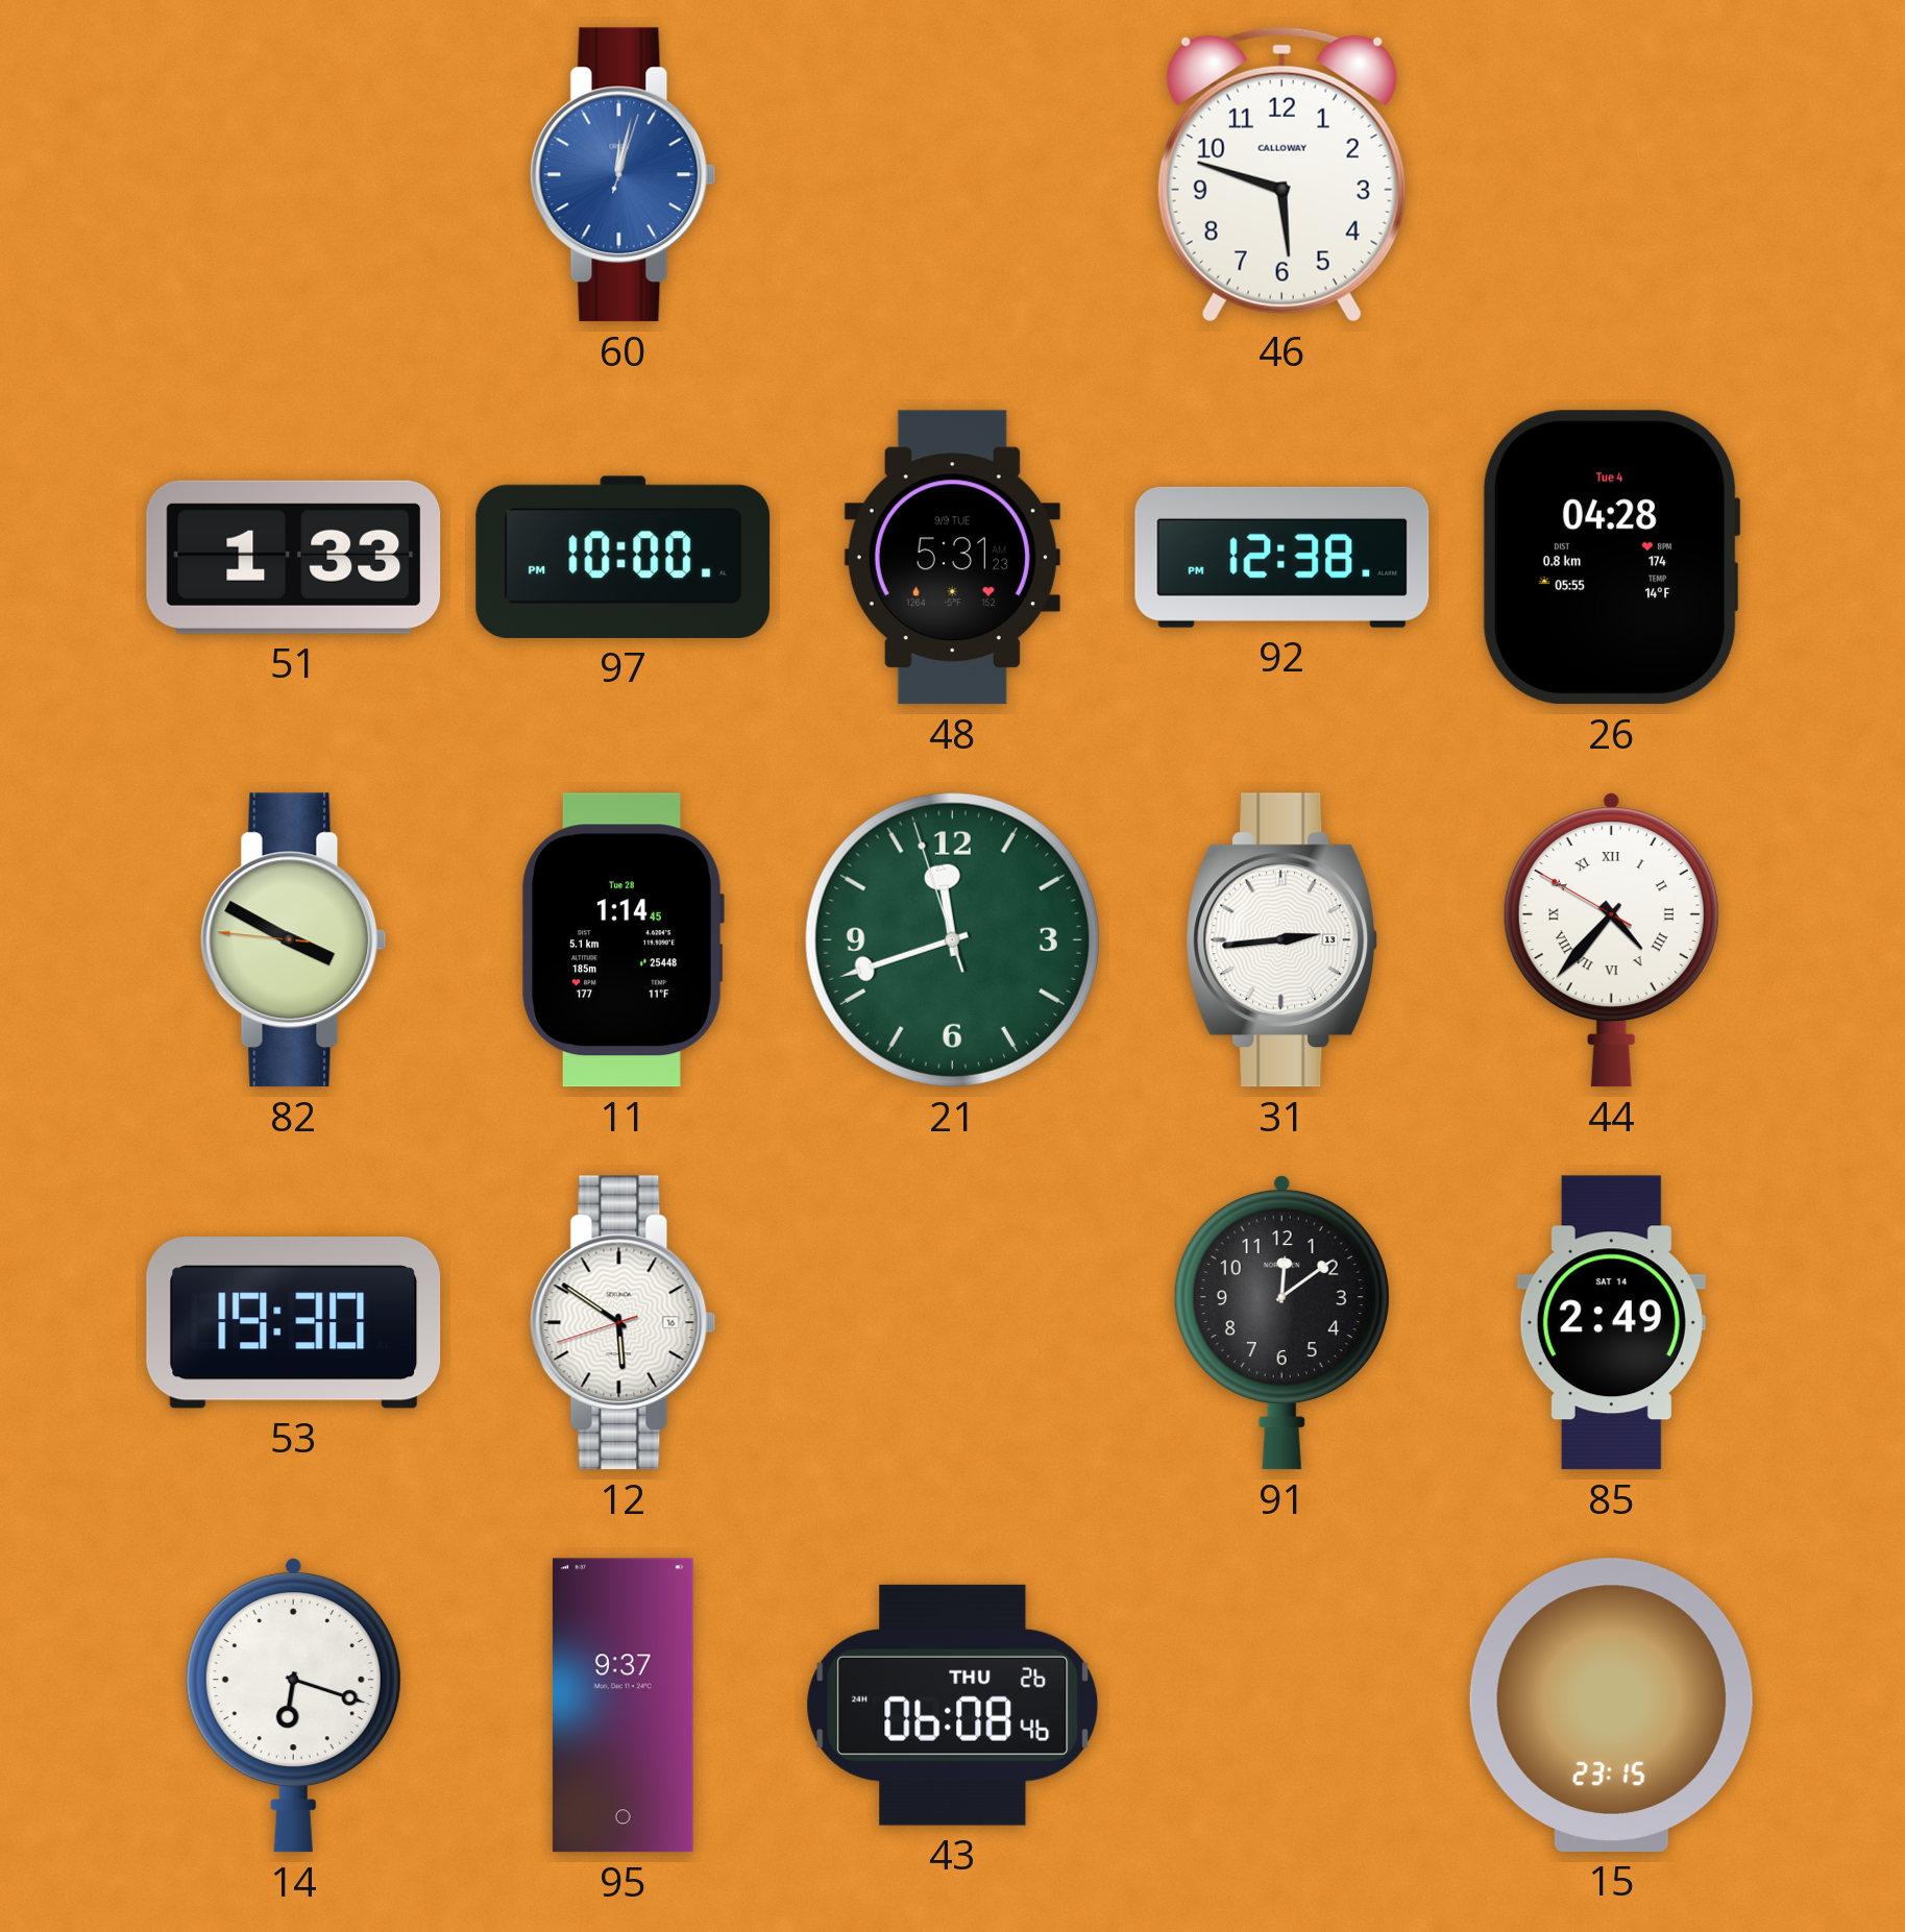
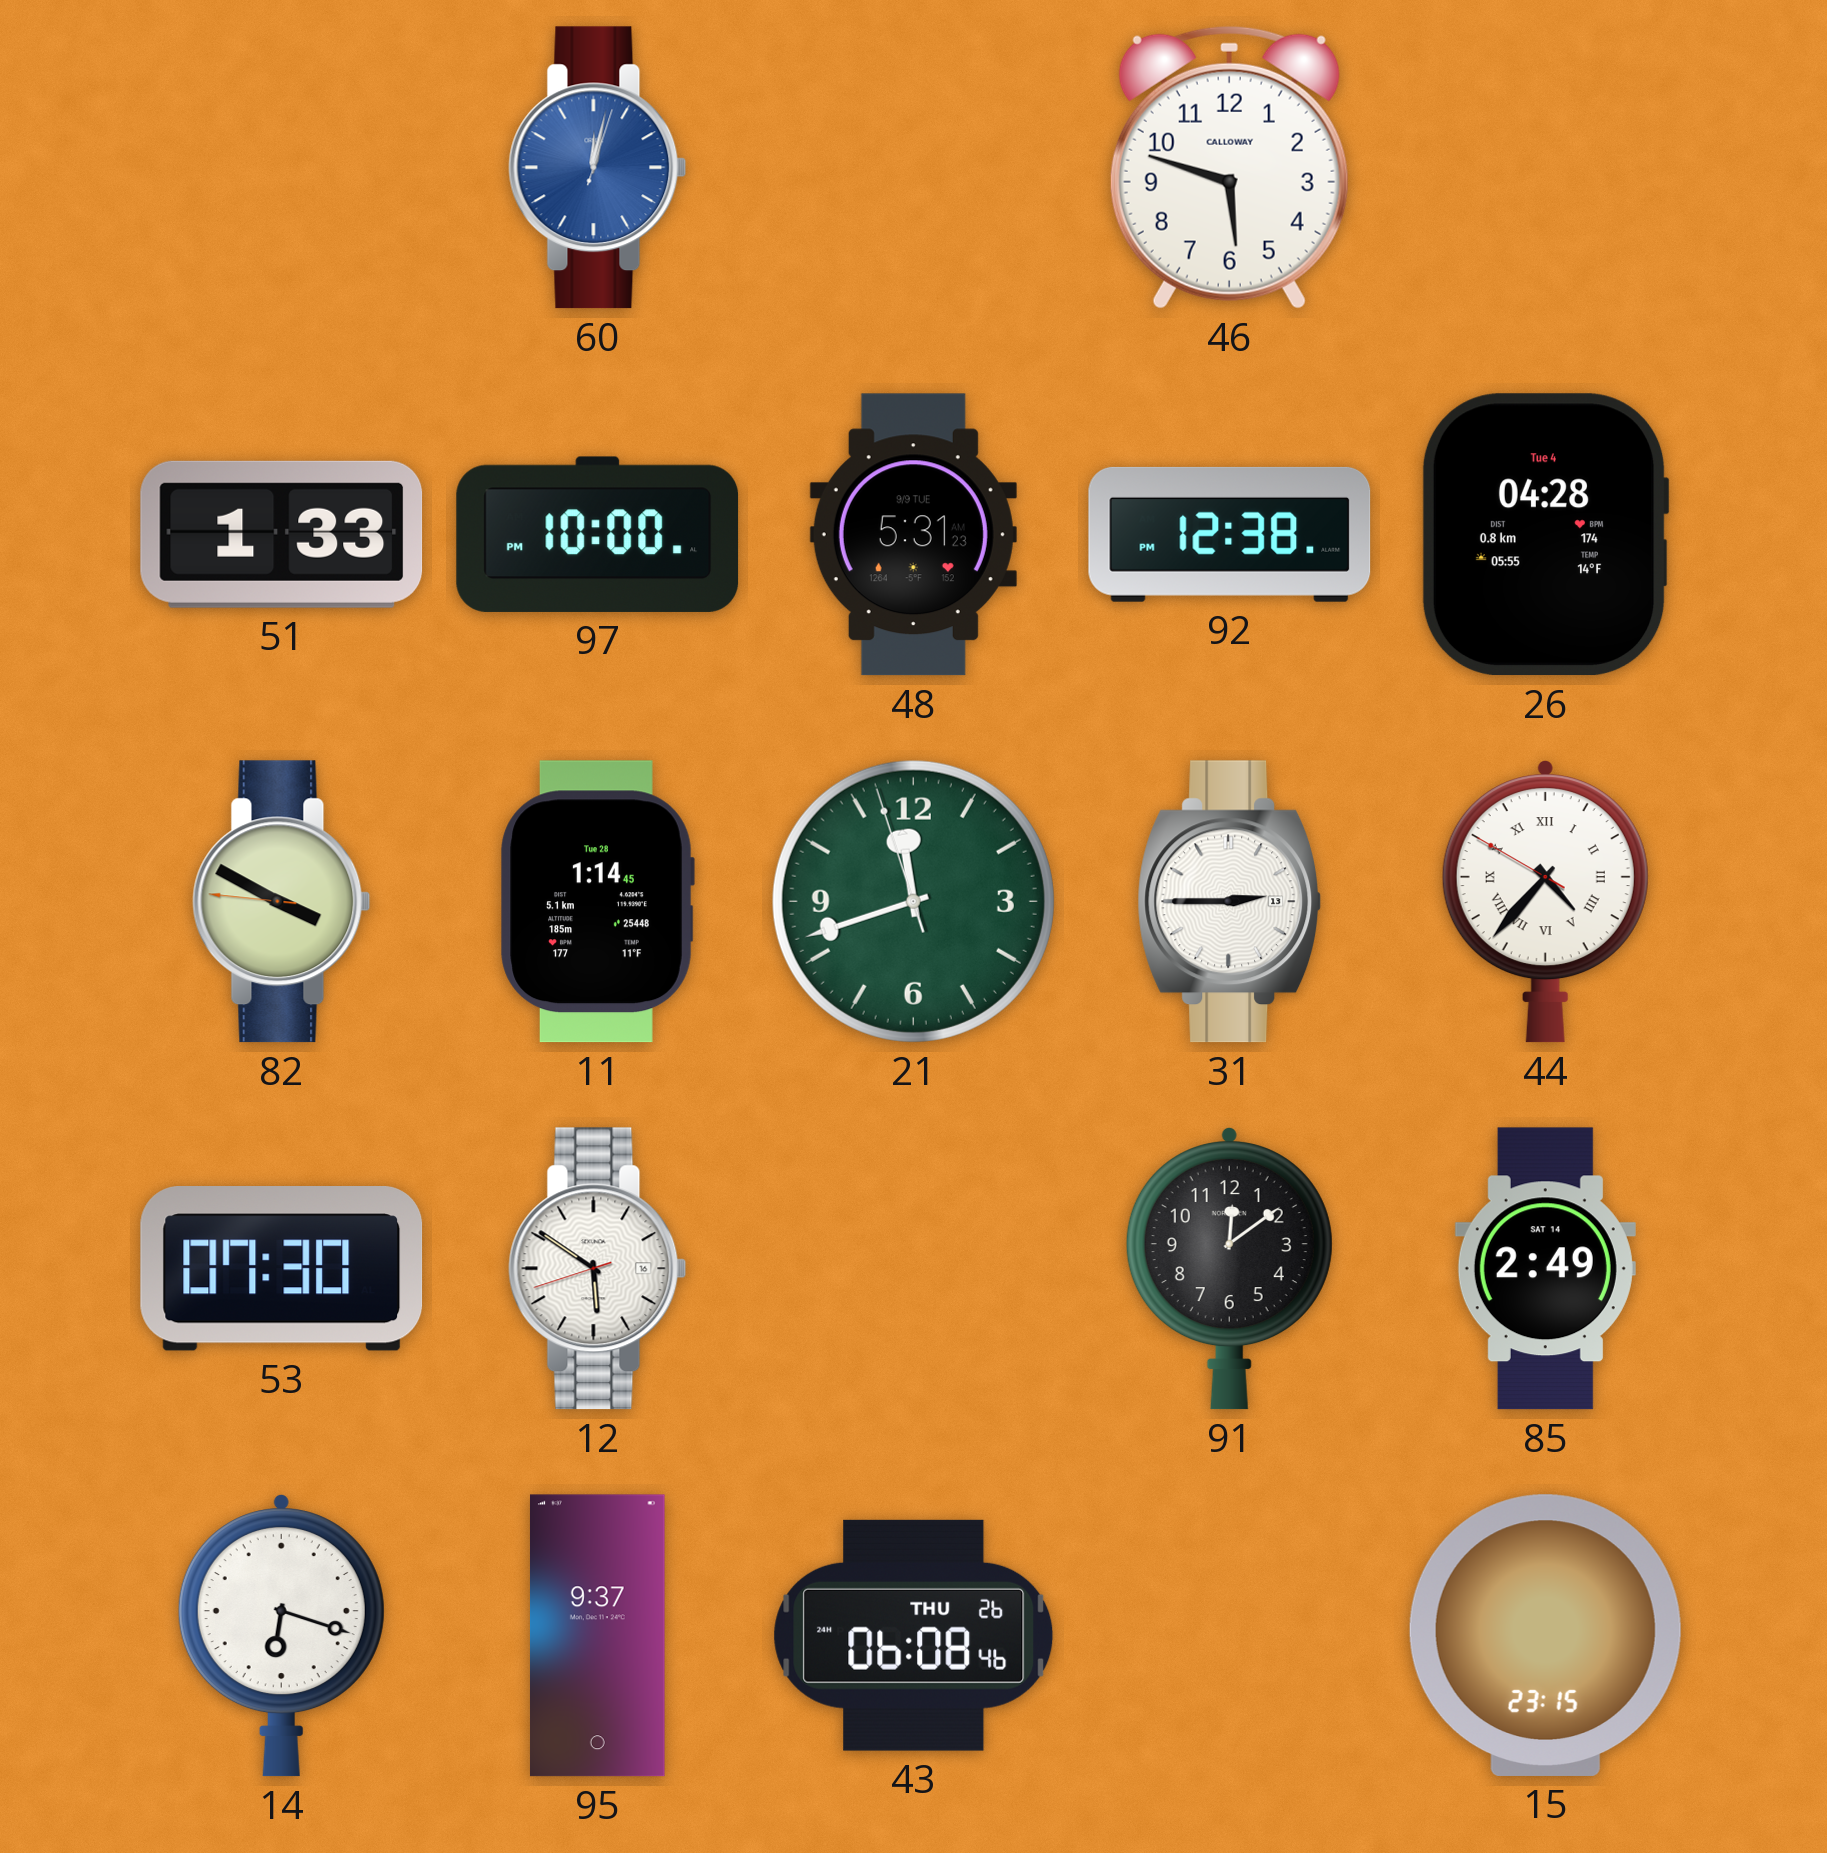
31: 2:44 -> 2:45 (1230, 902)
53: 19:30 -> 07:30 (282, 1269)
